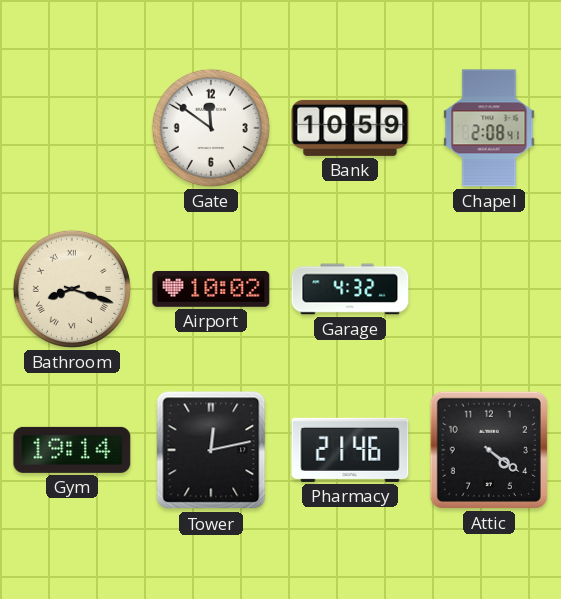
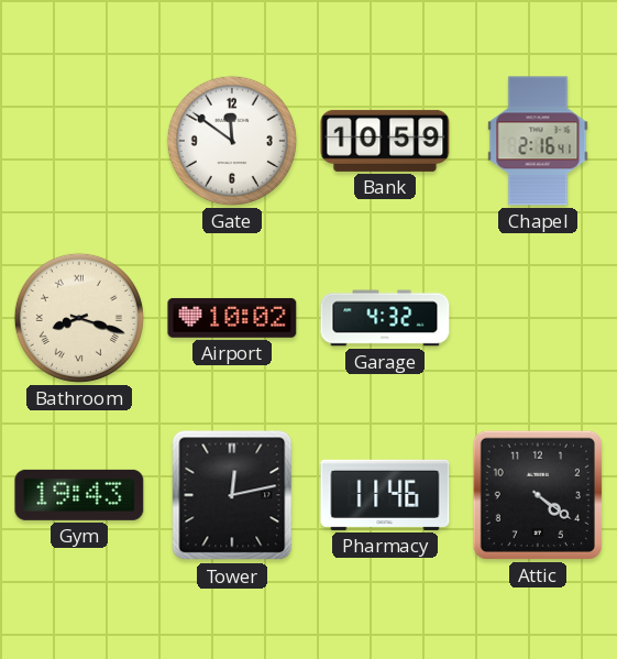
Chapel: 2:08 -> 2:16 (538, 141)
Gym: 19:14 -> 19:43 (79, 495)
Pharmacy: 21:46 -> 11:46 (385, 495)
